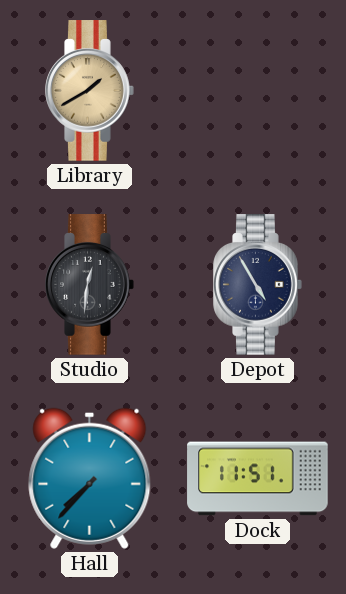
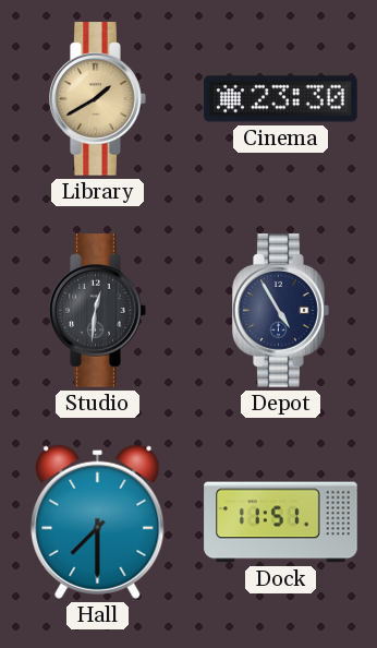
Cinema: none -> 23:30 (281, 99)
Hall: 7:37 -> 7:30 (98, 521)
